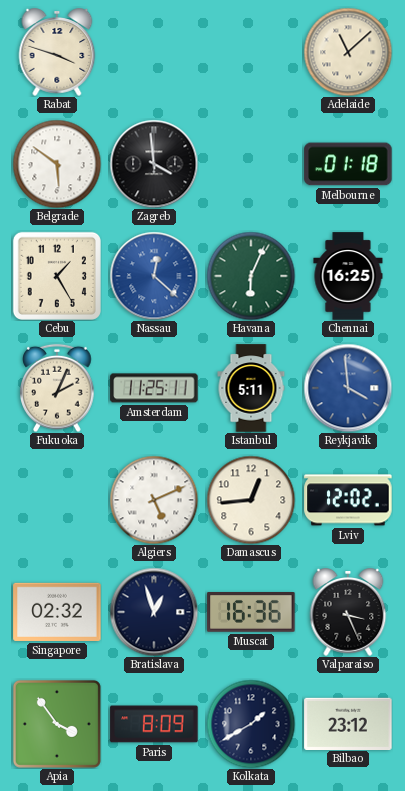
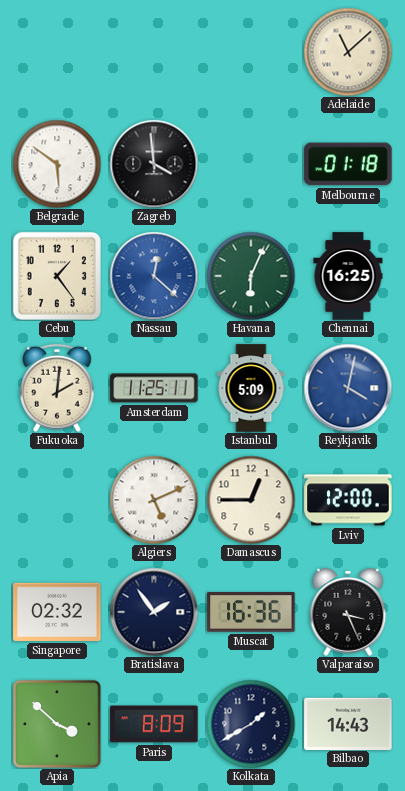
Rabat: 3:48 -> none (57, 52)
Cebu: 1:25 -> 1:24 (57, 276)
Fukuoka: 2:04 -> 2:01 (57, 388)
Istanbul: 5:11 -> 5:09 (251, 388)
Reykjavik: 3:59 -> 4:02 (348, 388)
Damascus: 12:44 -> 12:45 (251, 500)
Lviv: 12:02 -> 12:00 (348, 500)
Bratislava: 12:57 -> 1:54 (154, 612)
Apia: 3:54 -> 3:52 (57, 724)
Bilbao: 23:12 -> 14:43 (348, 723)
